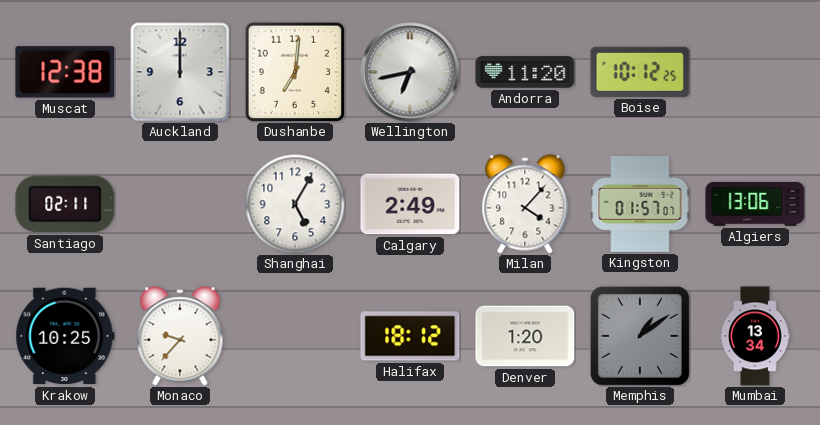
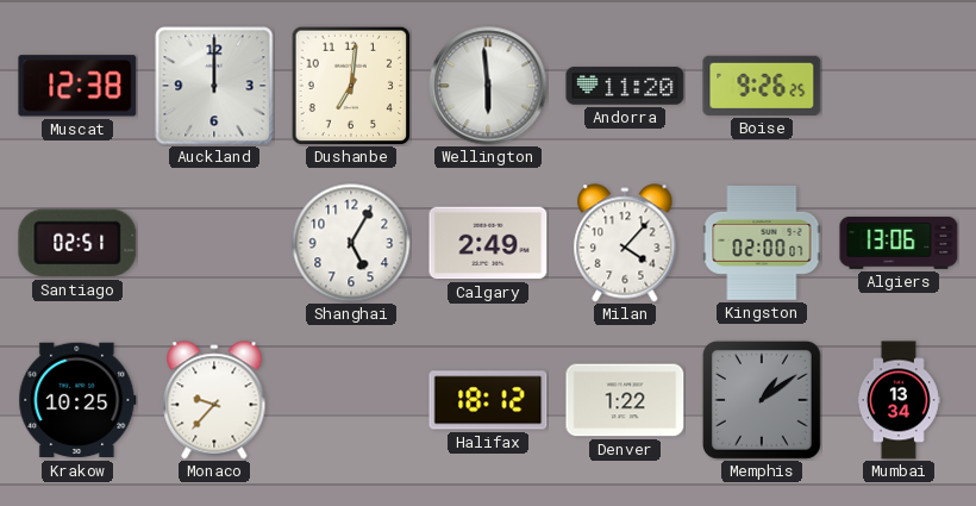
Wellington: 6:43 -> 5:59 (488, 86)
Boise: 10:12 -> 9:26 (762, 86)
Santiago: 02:11 -> 02:51 (77, 243)
Kingston: 01:57 -> 02:00 (762, 243)
Denver: 1:20 -> 1:22 (625, 400)
